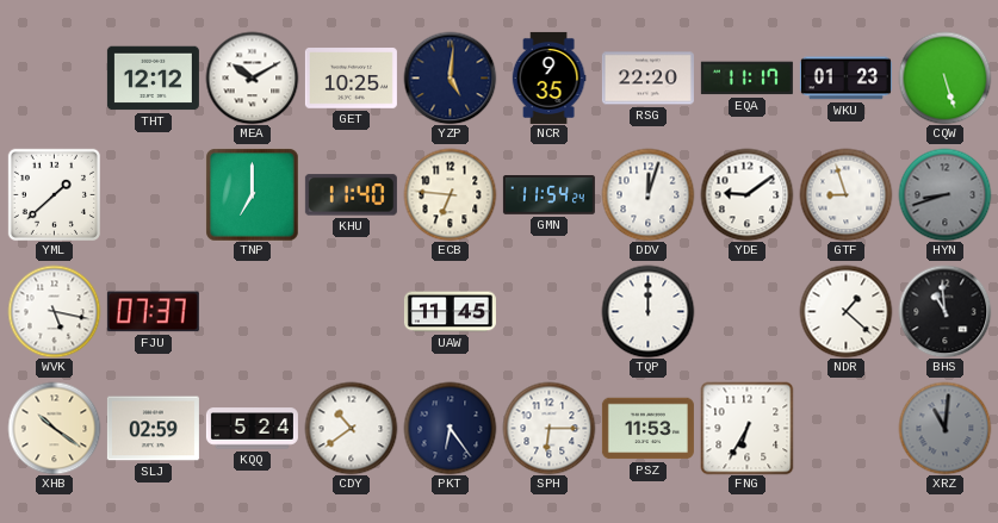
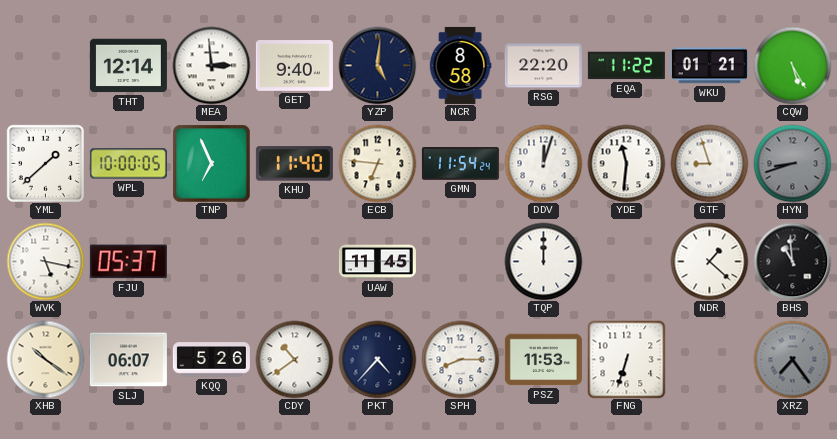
THT: 12:12 -> 12:14 (128, 66)
MEA: 10:10 -> 2:59 (211, 65)
GET: 10:25 -> 9:40 (294, 66)
NCR: 9:35 -> 8:58 (460, 65)
EQA: 11:17 -> 11:22 (626, 66)
WKU: 01:23 -> 01:21 (709, 66)
CQW: 5:27 -> 5:25 (792, 65)
WPL: none -> 10:00 (128, 164)
TNP: 7:00 -> 6:56 (211, 163)
YDE: 9:09 -> 11:31 (626, 163)
FJU: 07:37 -> 05:37 (128, 262)
SLJ: 02:59 -> 06:07 (128, 360)
KQQ: 5:24 -> 5:26 (211, 360)
PKT: 6:24 -> 4:37 (377, 359)
SPH: 6:15 -> 8:15 (460, 359)
FNG: 6:35 -> 6:33 (626, 359)
XRZ: 11:01 -> 7:24 (792, 359)
